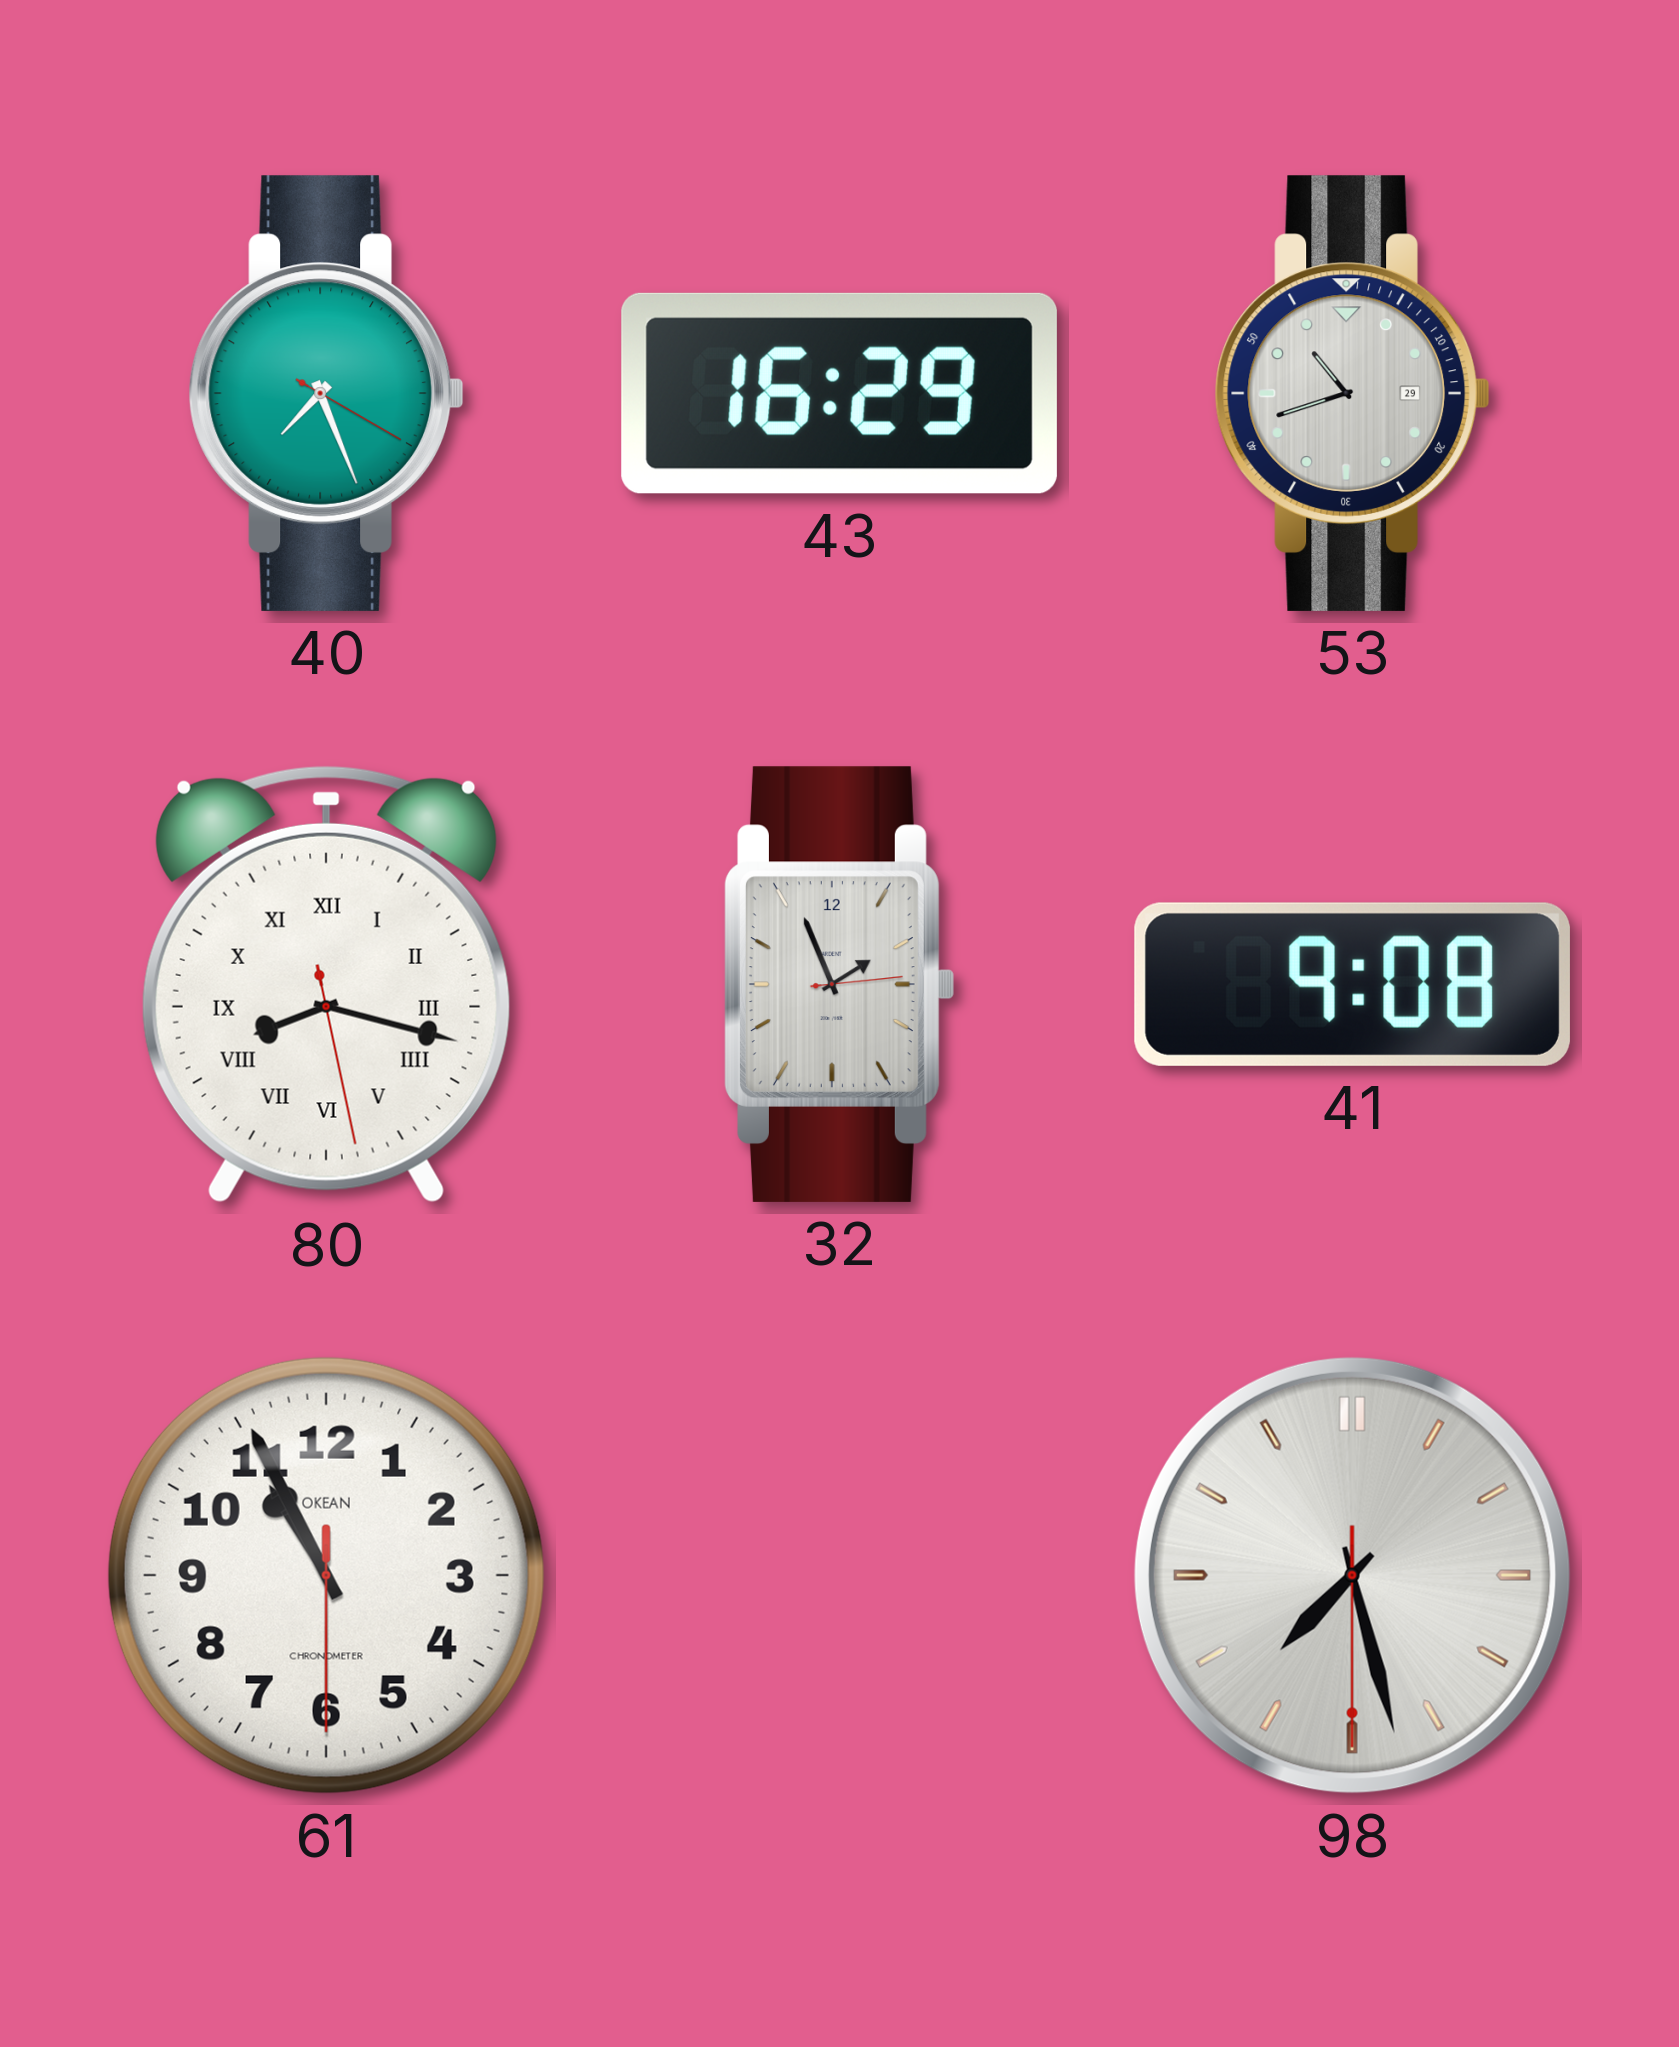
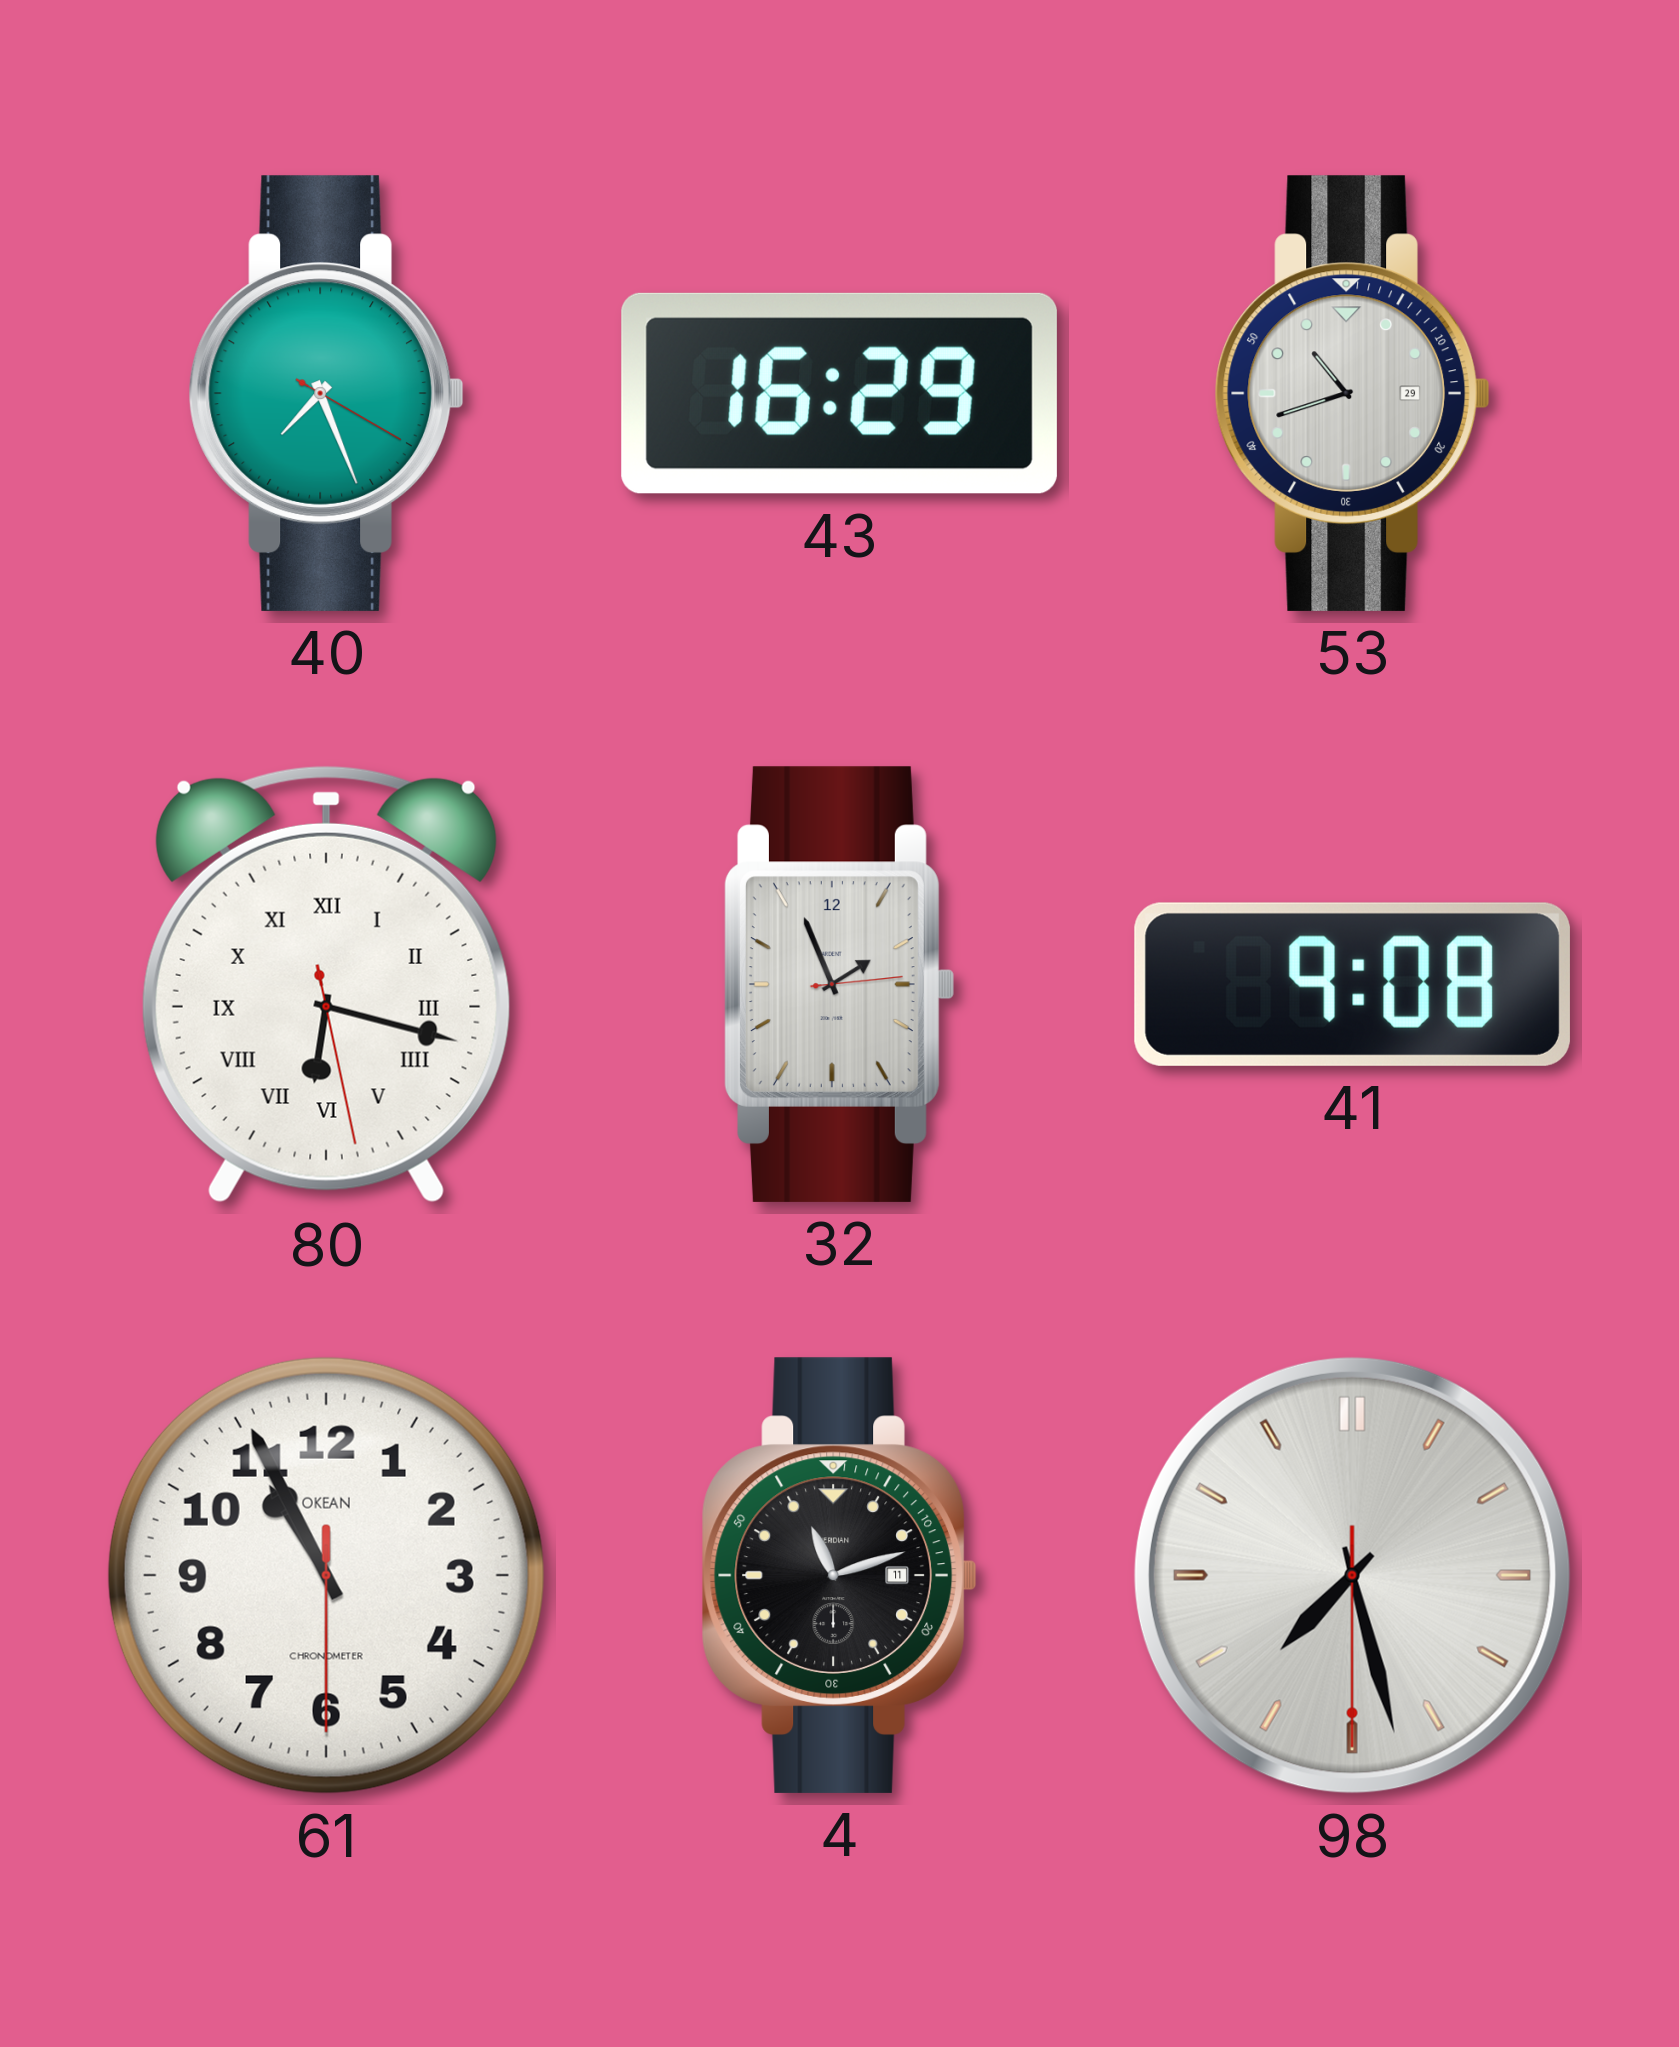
80: 8:17 -> 6:17 (326, 984)
4: none -> 11:12 (839, 1575)
